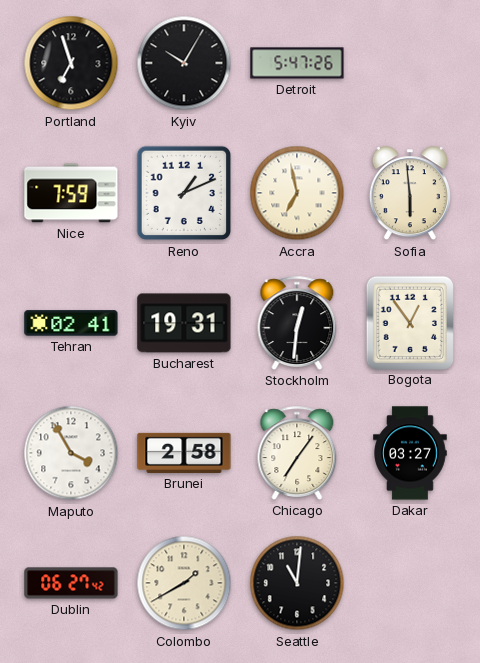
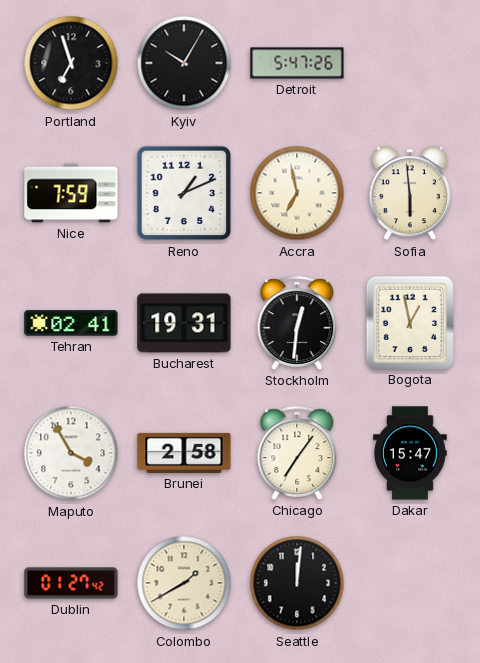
Bogota: 12:54 -> 12:58 (409, 322)
Dakar: 03:27 -> 15:47 (410, 453)
Dublin: 06:27 -> 01:27 (71, 583)
Seattle: 11:01 -> 12:01 (297, 583)
